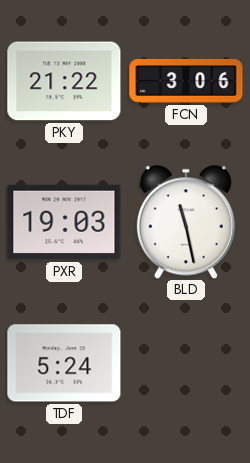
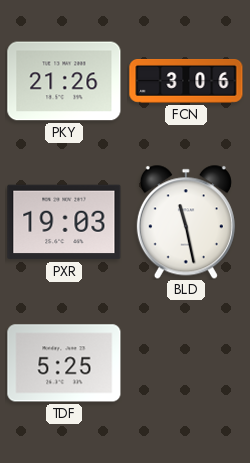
PKY: 21:22 -> 21:26 (64, 81)
TDF: 5:24 -> 5:25 (64, 363)
